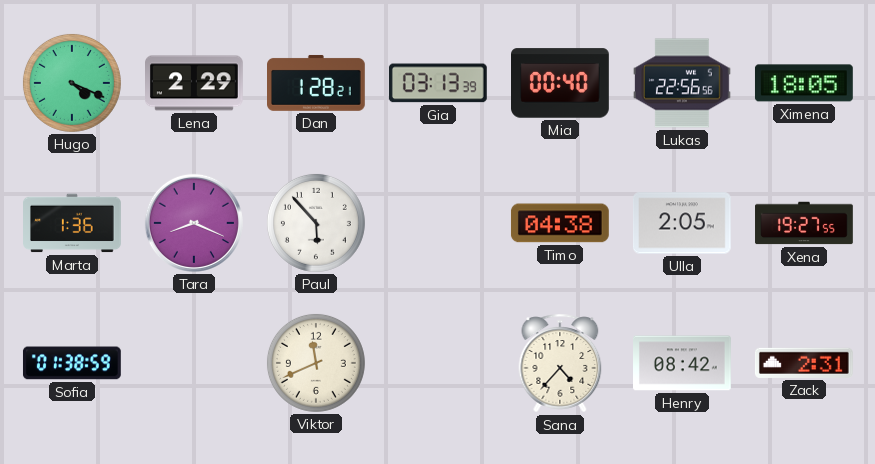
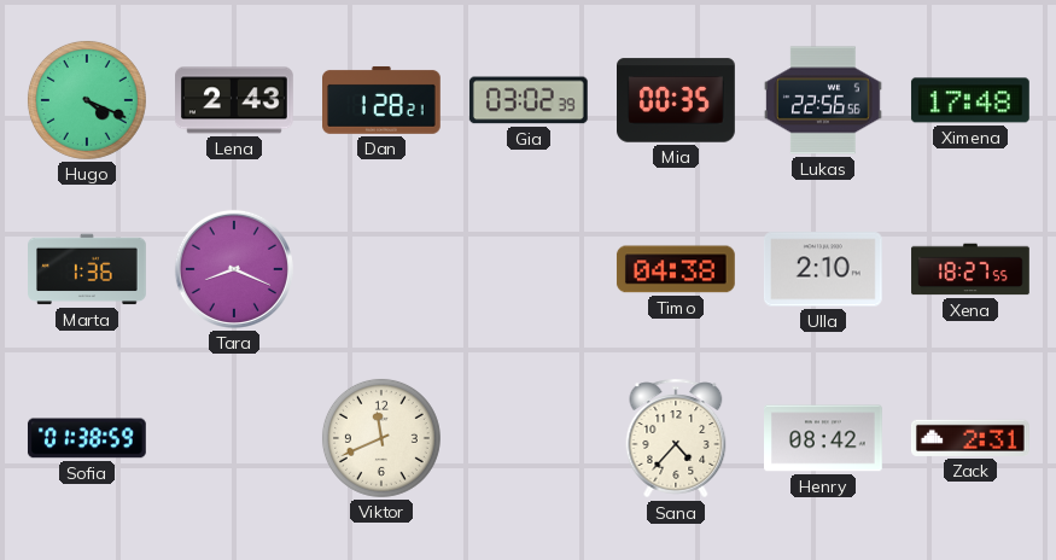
Lena: 2:29 -> 2:43 (235, 100)
Gia: 03:13 -> 03:02 (529, 100)
Mia: 00:40 -> 00:35 (677, 100)
Ximena: 18:05 -> 17:48 (970, 100)
Paul: 5:53 -> none (316, 223)
Ulla: 2:05 -> 2:10 (823, 269)
Xena: 19:27 -> 18:27 (970, 269)
